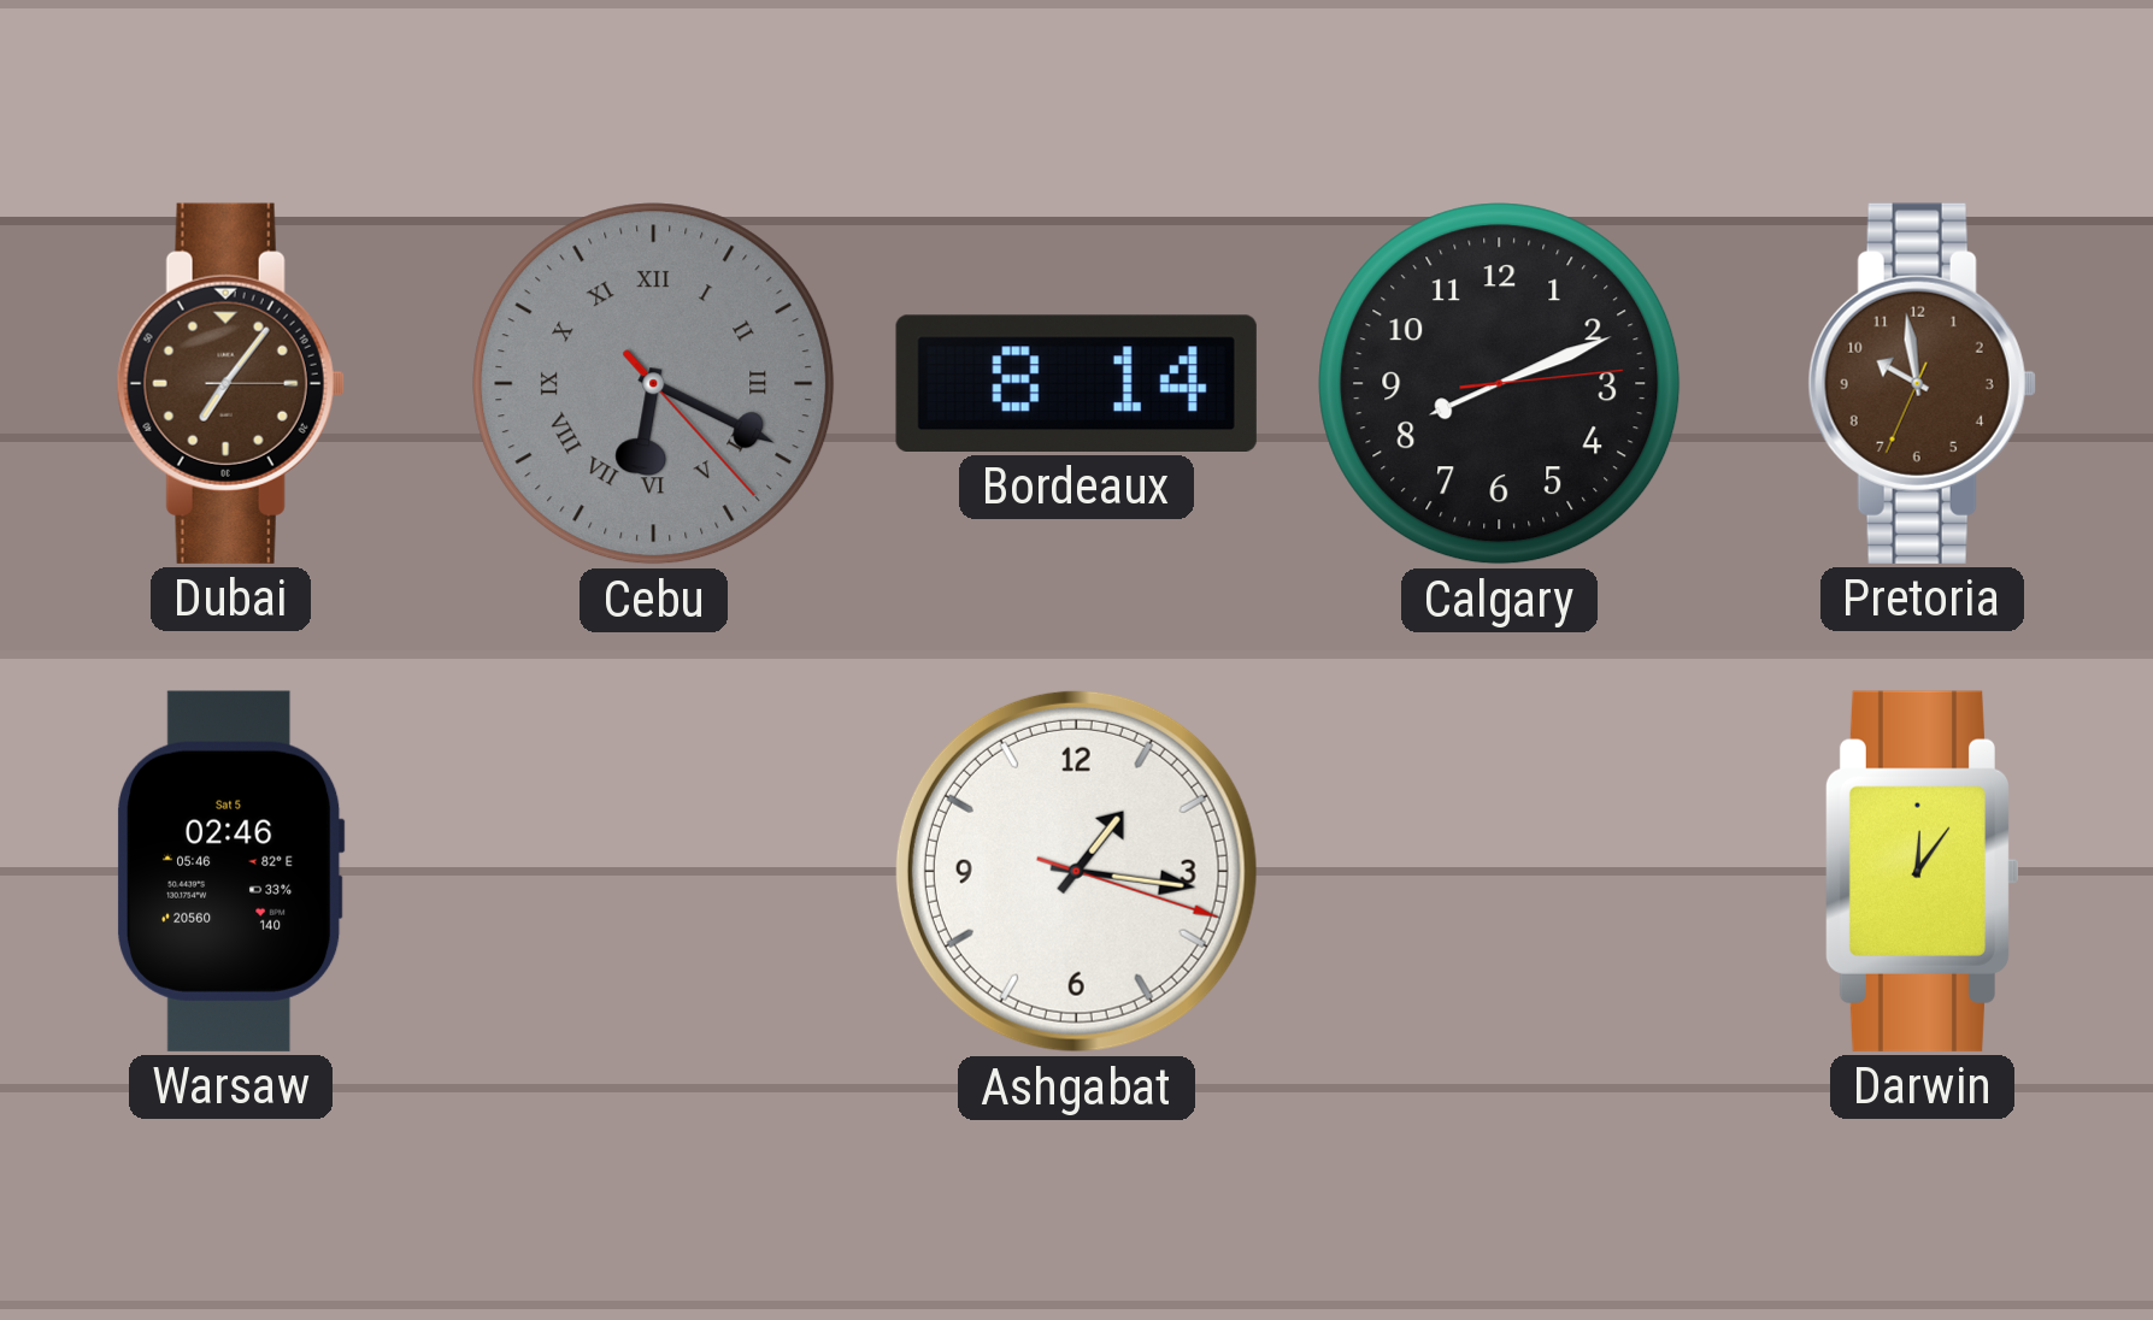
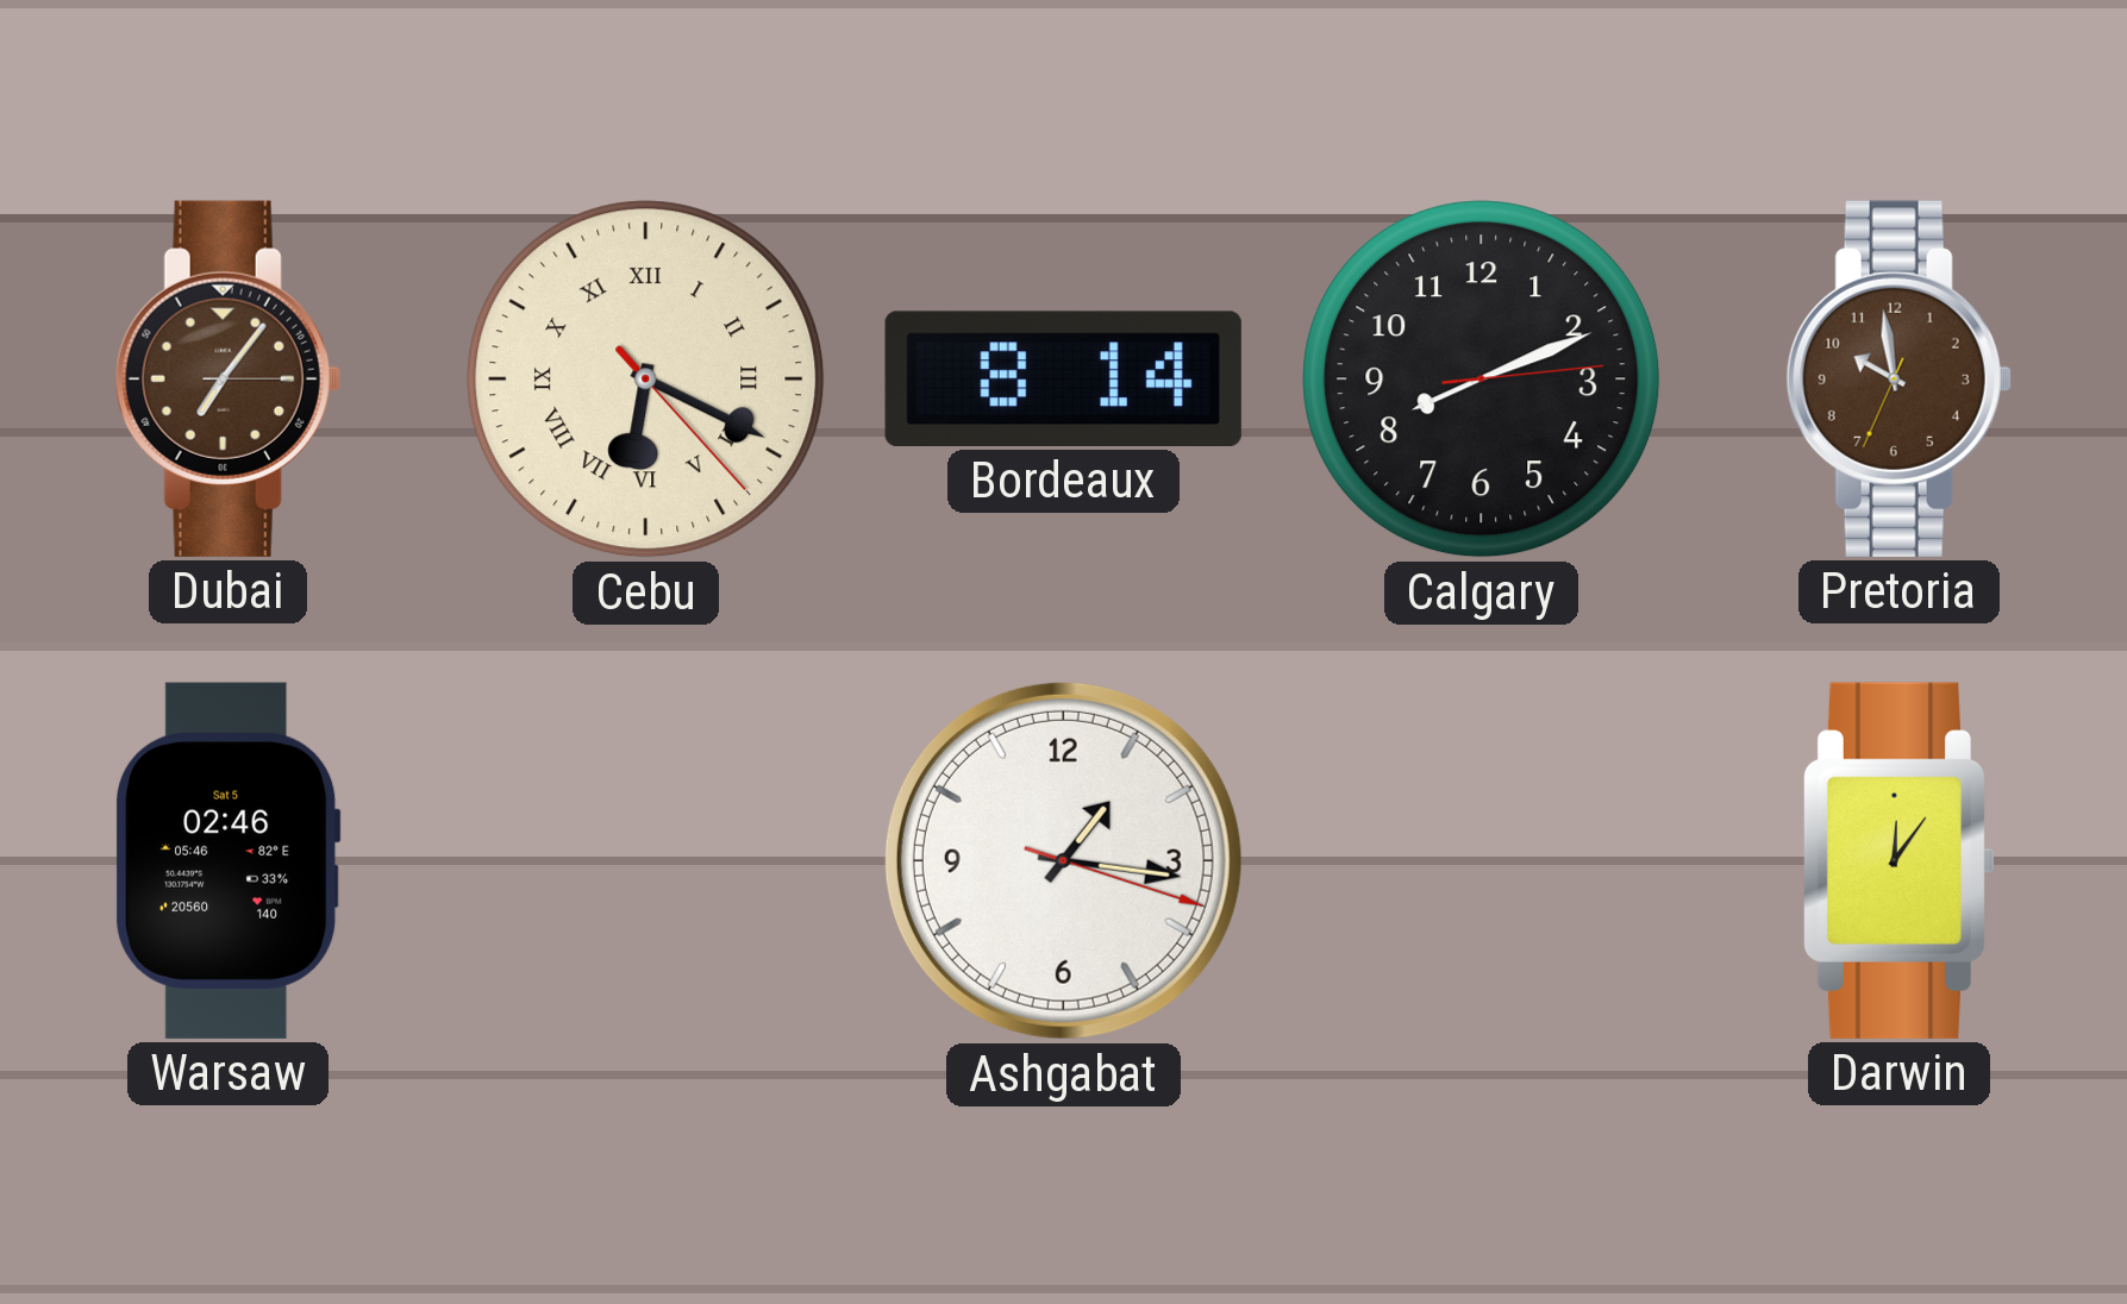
Cebu dial: grey -> cream (646, 380)
